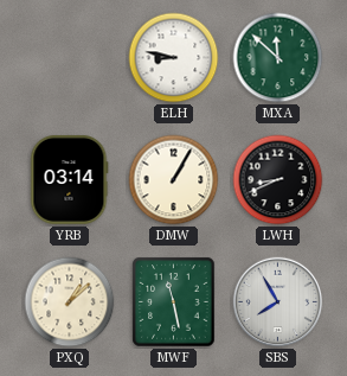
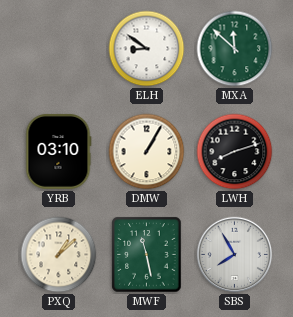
ELH: 8:47 -> 8:51 (147, 49)
YRB: 03:14 -> 03:10 (59, 151)
LWH: 8:41 -> 8:12 (235, 152)
